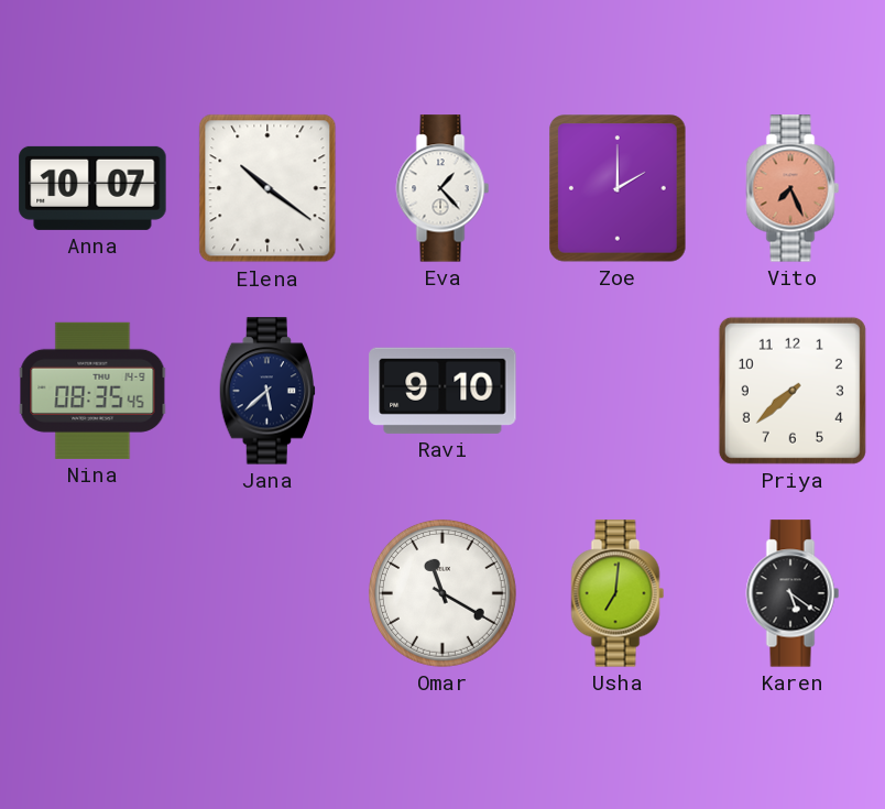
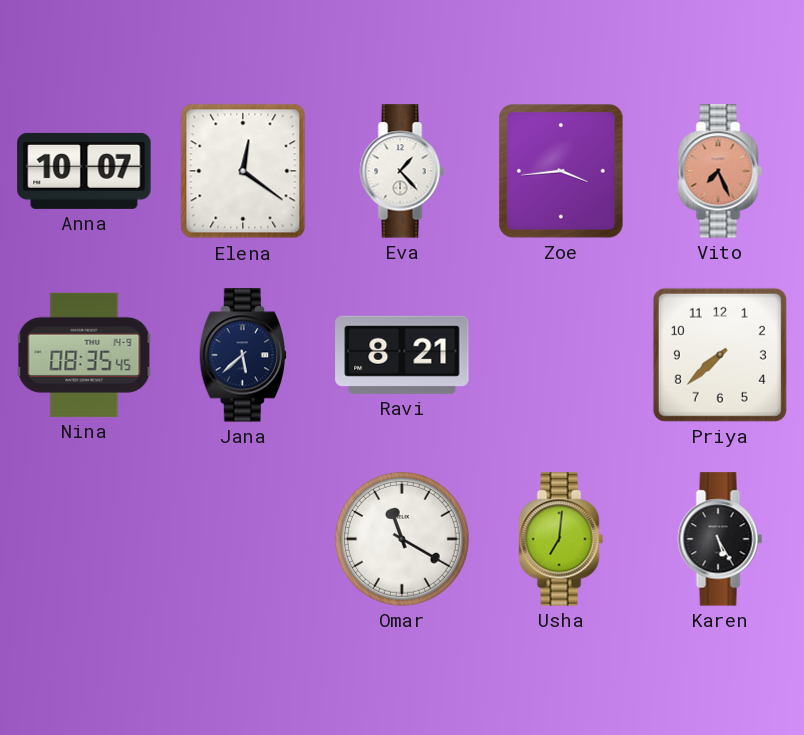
Elena: 10:21 -> 12:21 (243, 171)
Zoe: 2:00 -> 3:44 (561, 171)
Ravi: 9:10 -> 8:21 (402, 355)
Karen: 5:21 -> 5:25 (720, 539)
